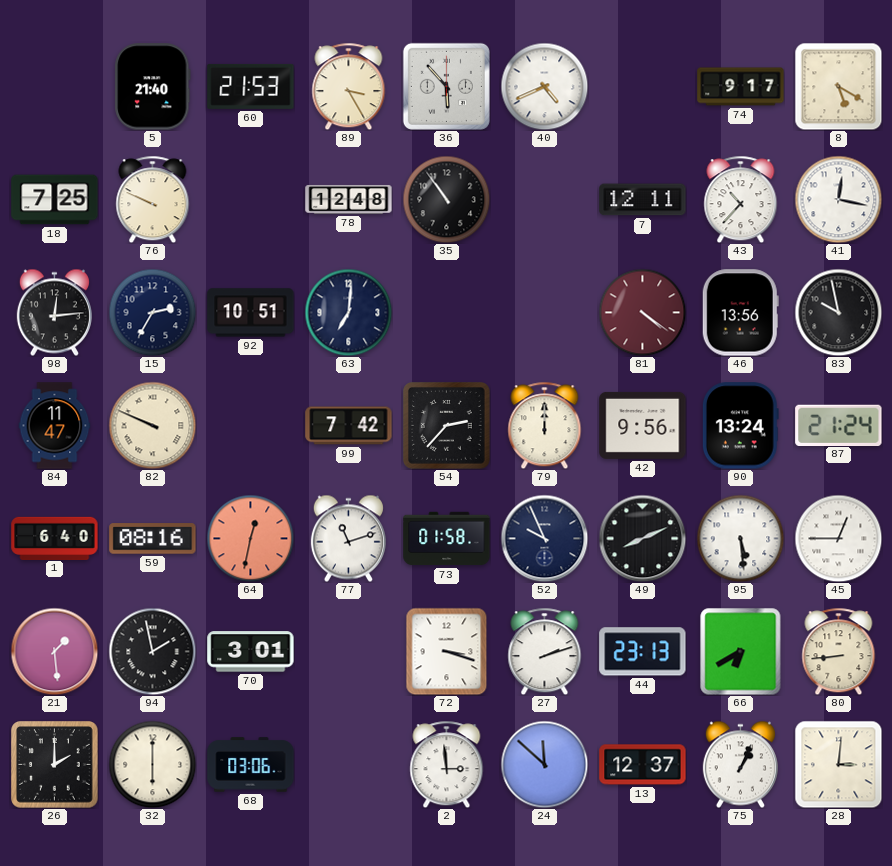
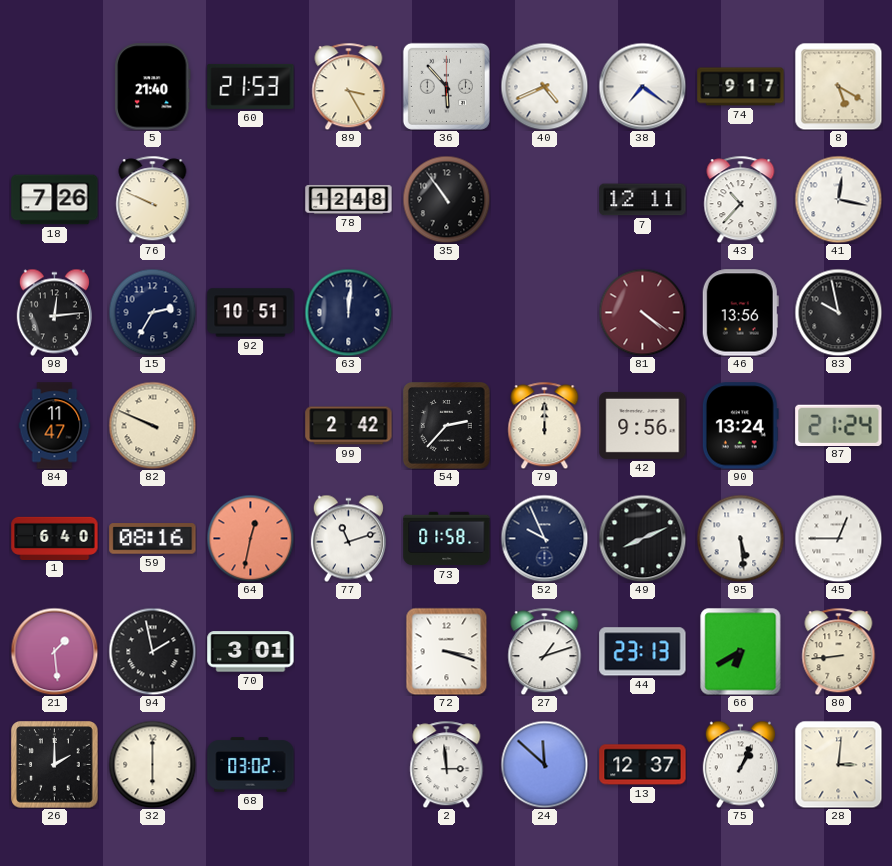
38: none -> 7:21 (642, 86)
18: 7:25 -> 7:26 (55, 200)
63: 7:01 -> 12:01 (348, 312)
99: 7:42 -> 2:42 (349, 426)
27: 2:12 -> 1:12 (545, 651)
68: 03:06 -> 03:02 (251, 765)
